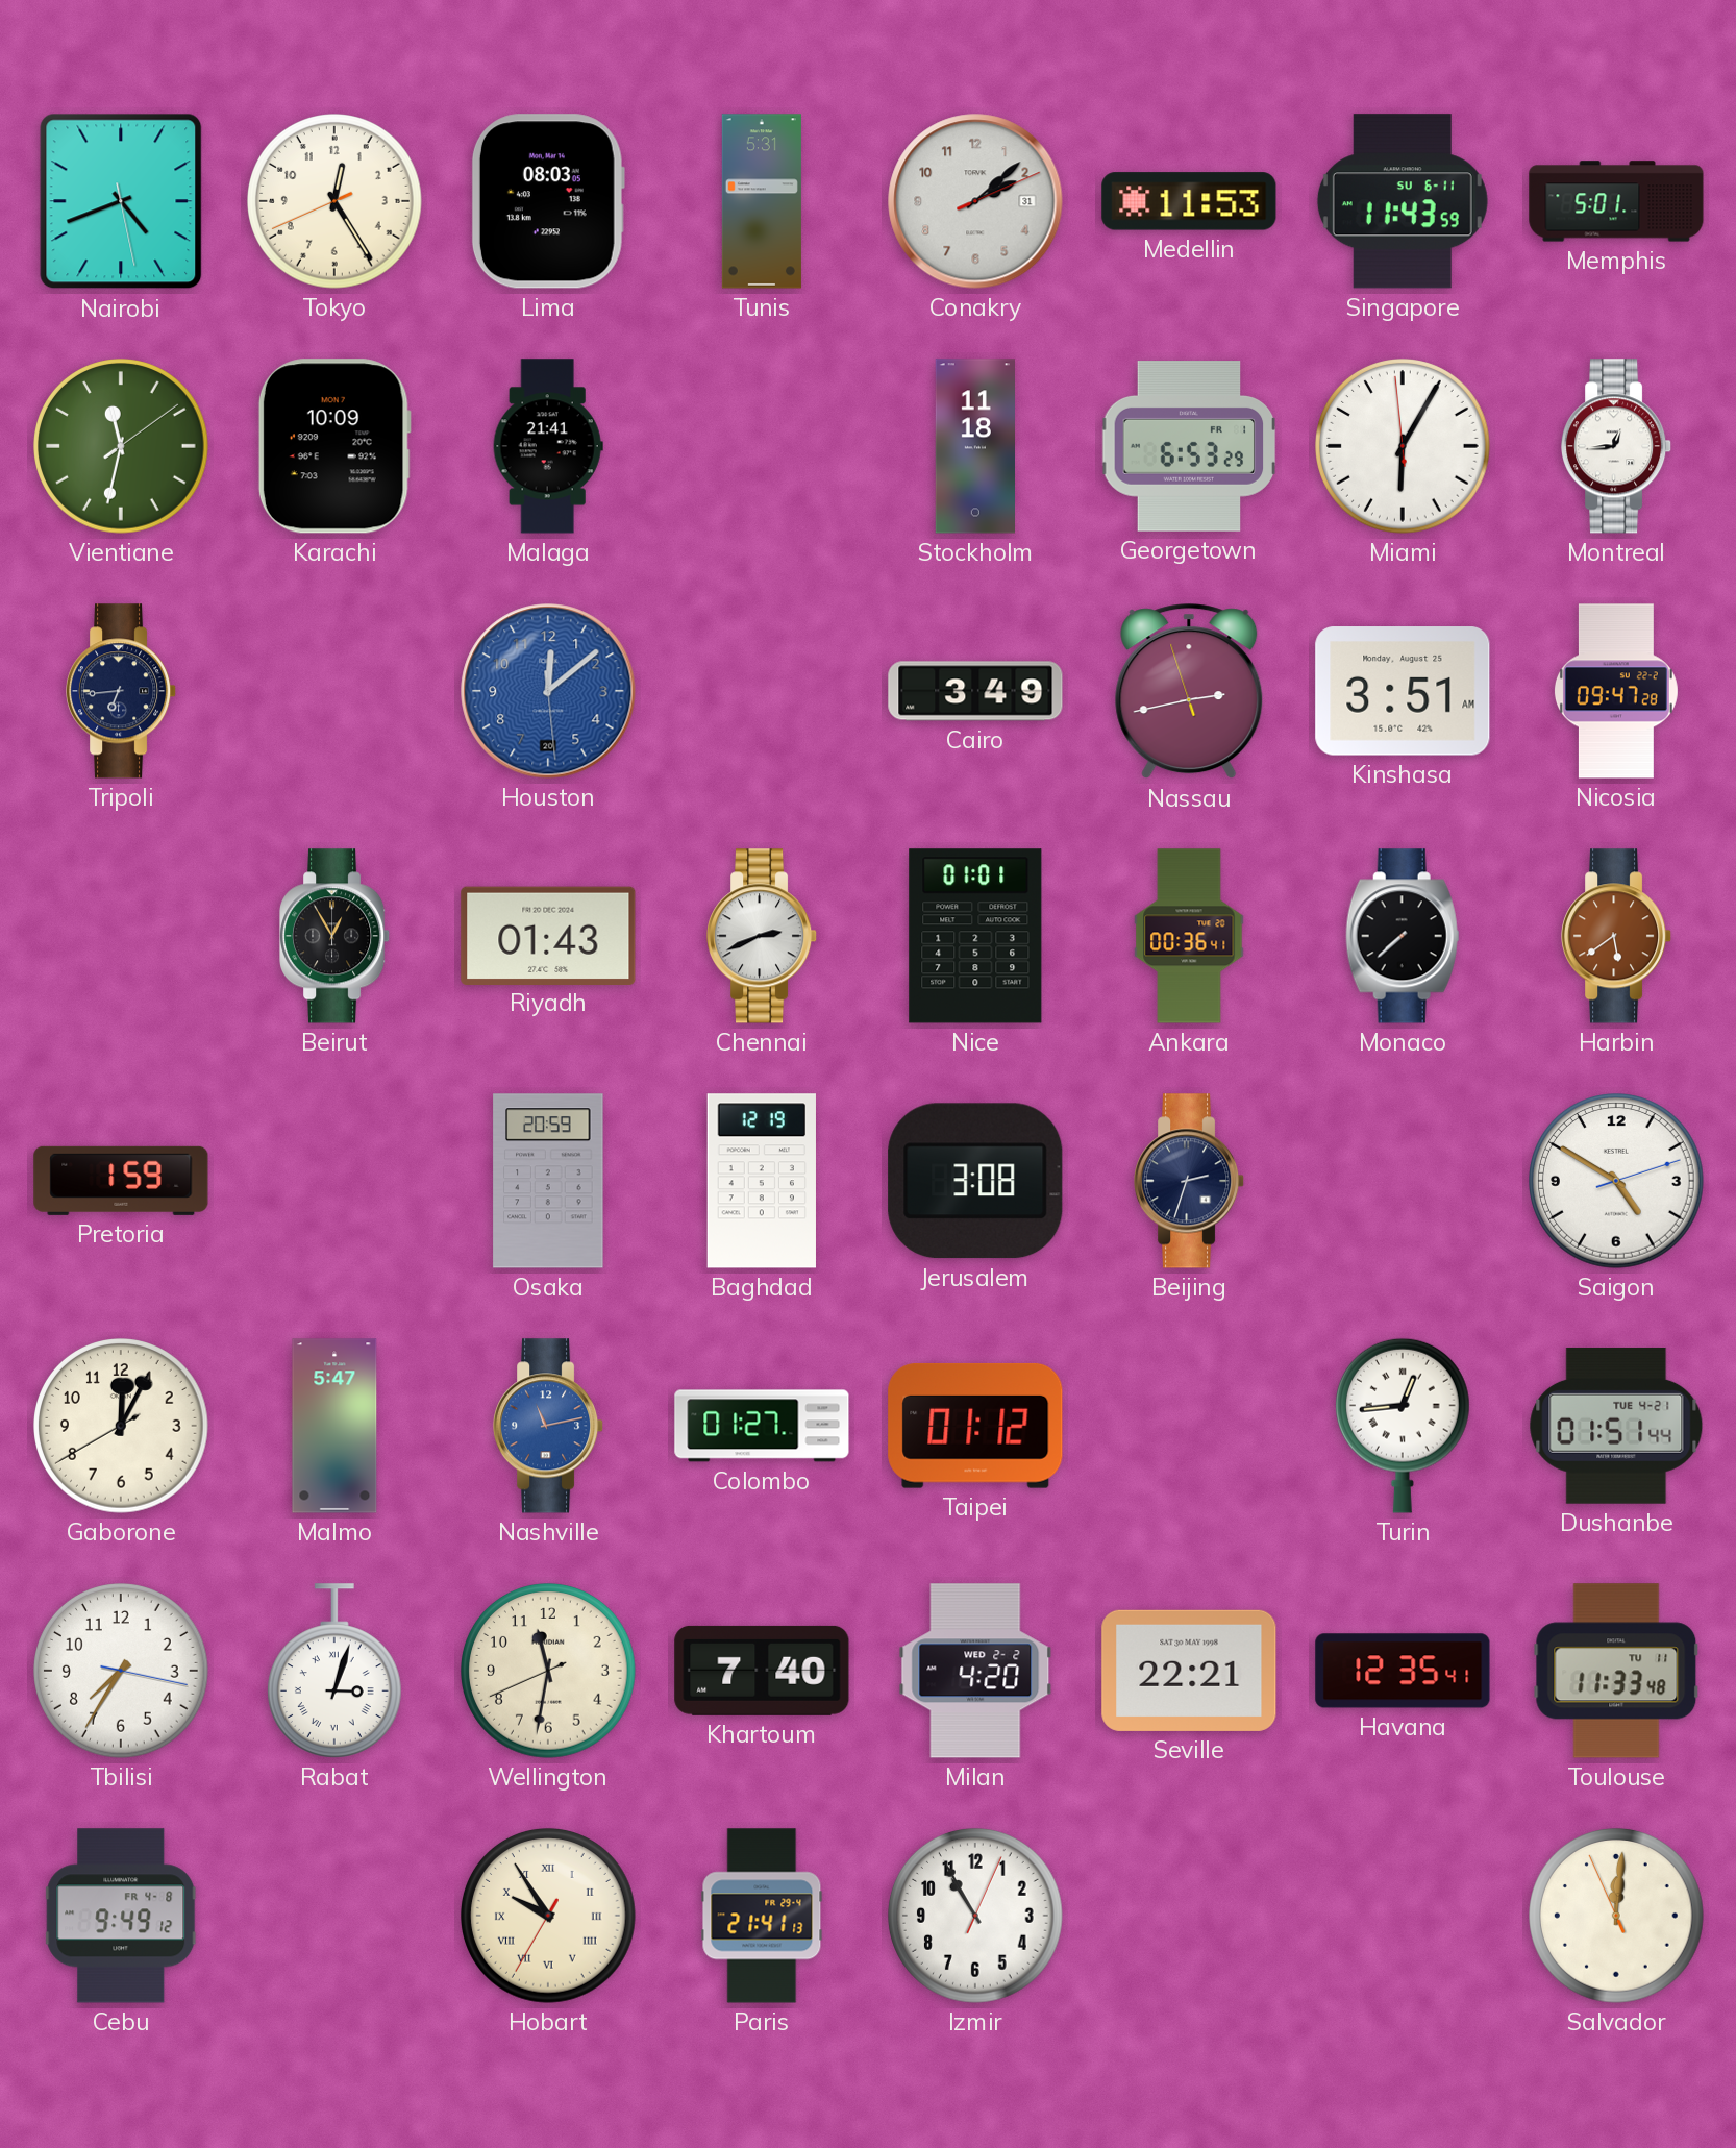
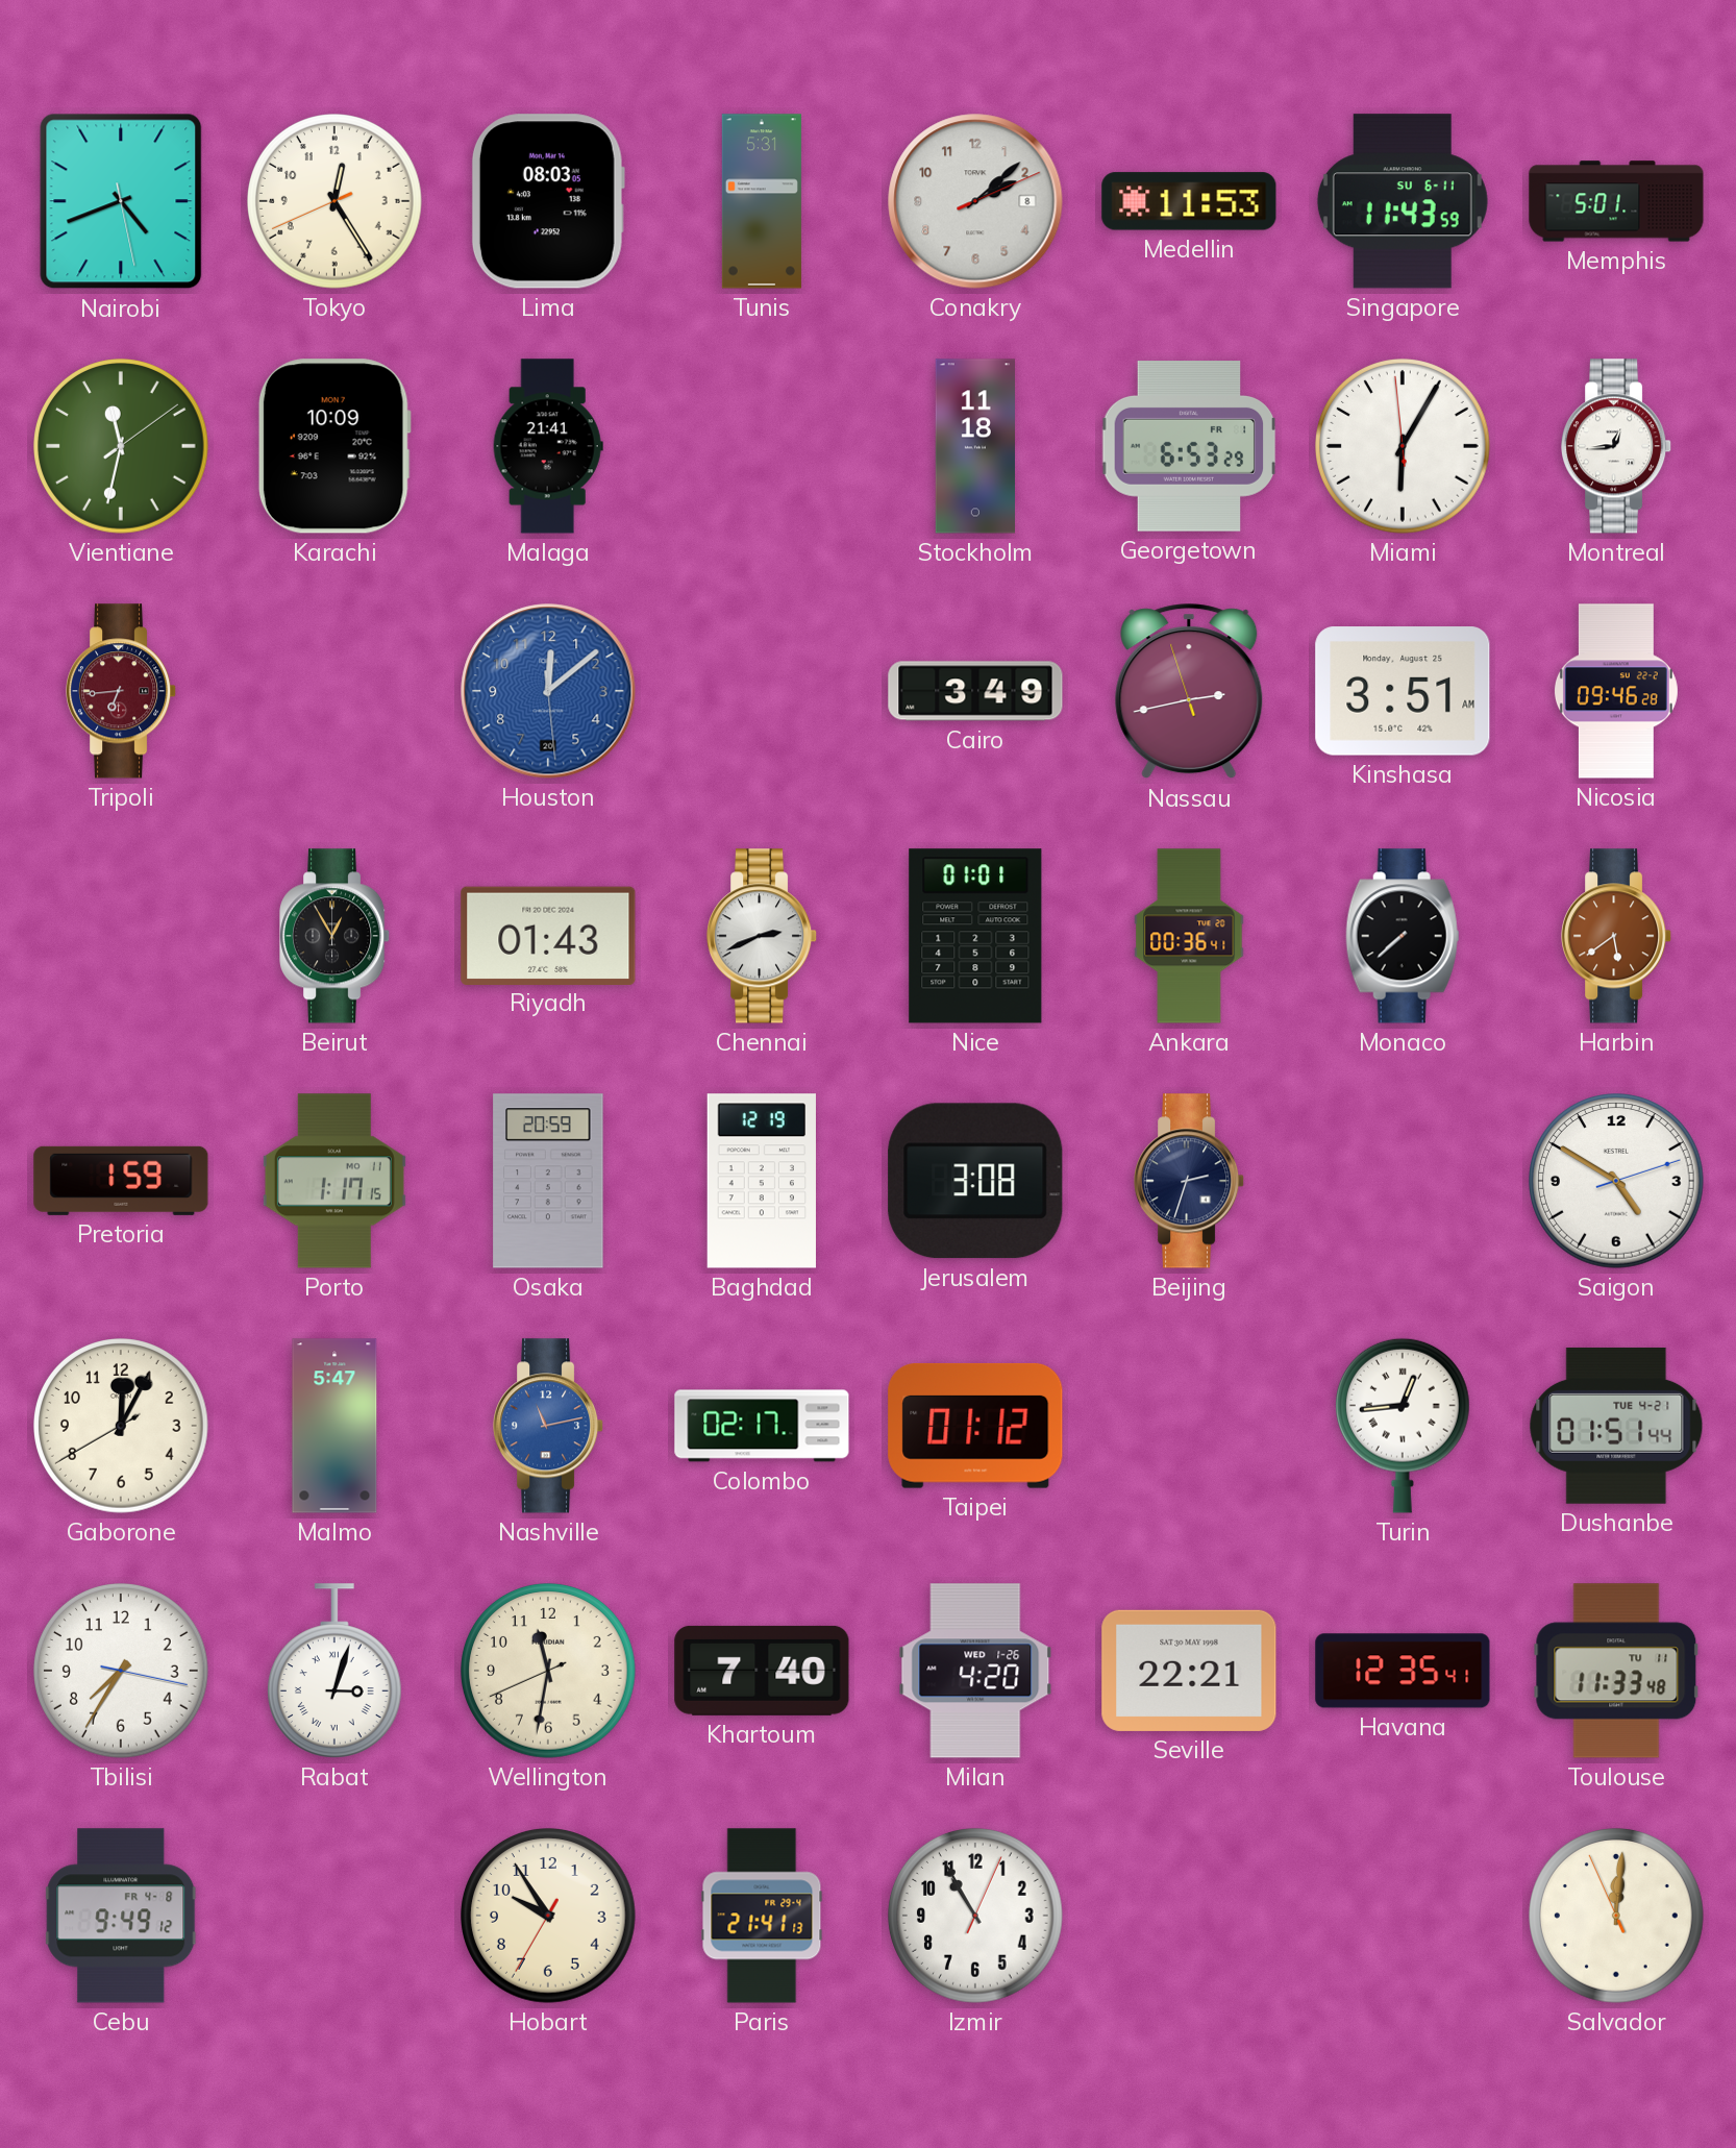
Conakry date: 31 -> 8 (975, 201)
Tripoli dial: navy -> burgundy (122, 691)
Nicosia: 09:47 -> 09:46 (1616, 691)
Porto: none -> 1:17 (334, 1181)
Colombo: 01:27 -> 02:17 (762, 1426)
Milan date: WED 2-2 -> WED 1-26 (975, 1671)
Hobart numerals: Roman -> Arabic (549, 1917)
